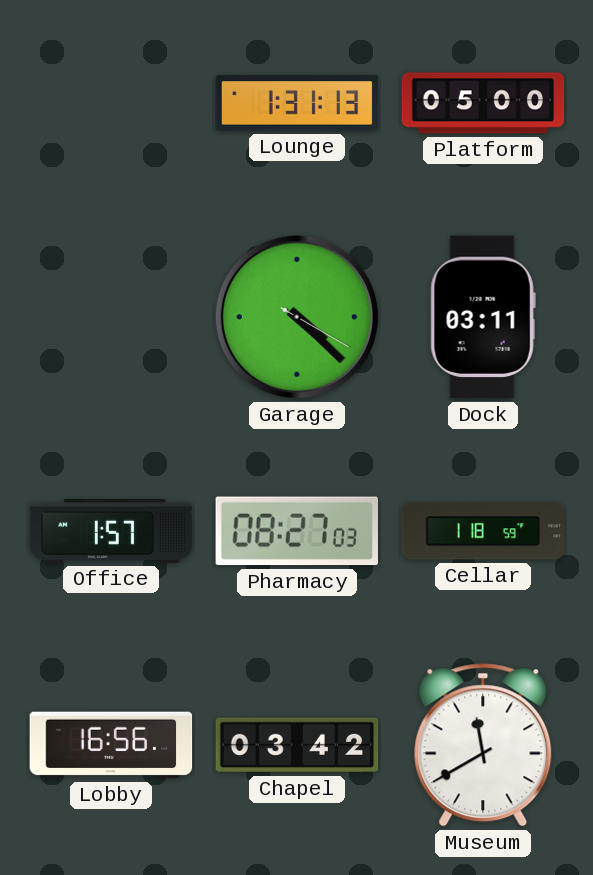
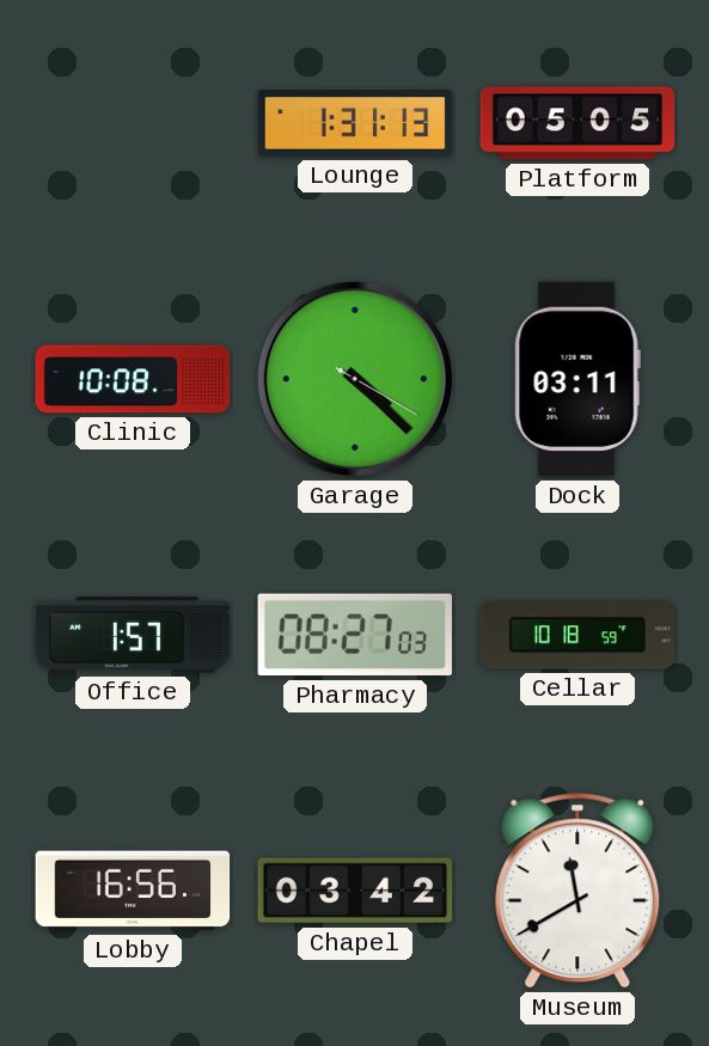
Platform: 05:00 -> 05:05 (577, 123)
Clinic: none -> 10:08 (133, 379)
Cellar: 1:18 -> 10:18 (577, 635)
